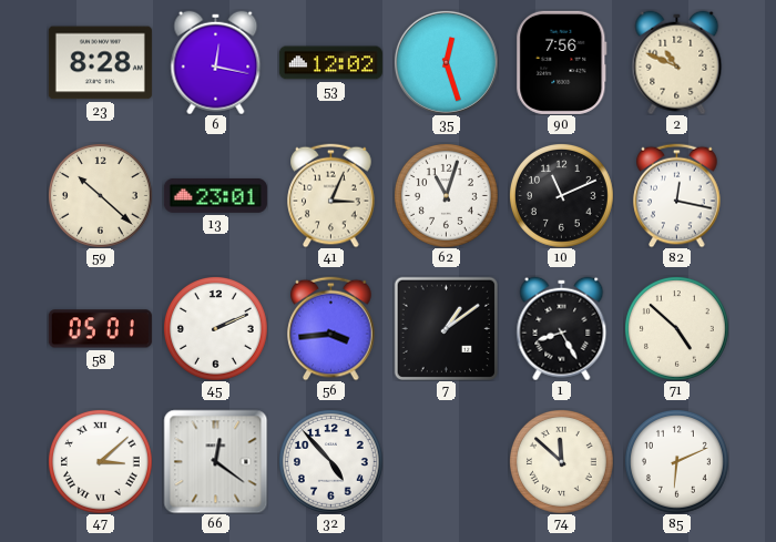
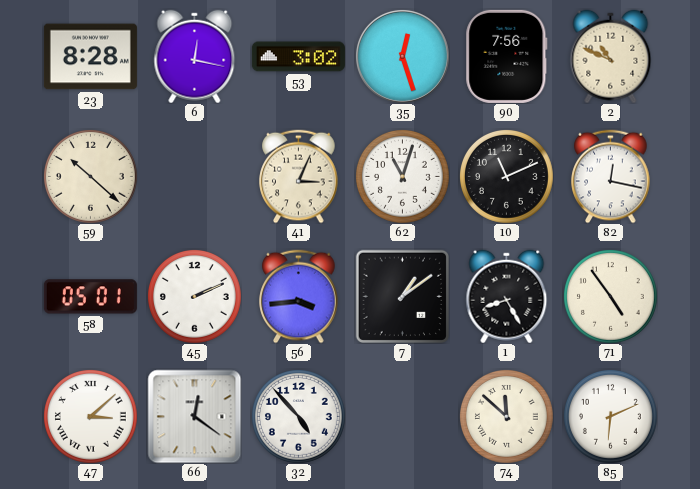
53: 12:02 -> 3:02 (298, 57)
13: 23:01 -> none (215, 195)
71: 4:52 -> 4:54 (610, 296)
